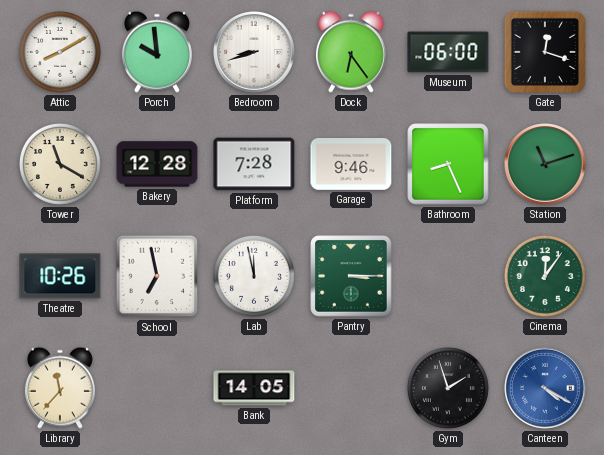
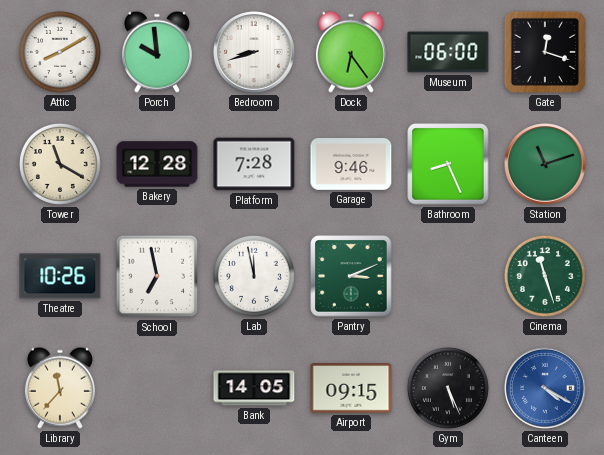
Pantry: 3:15 -> 3:11 (351, 276)
Cinema: 12:06 -> 11:27 (545, 276)
Airport: none -> 09:15 (351, 388)
Gym: 1:57 -> 5:26 (448, 388)
